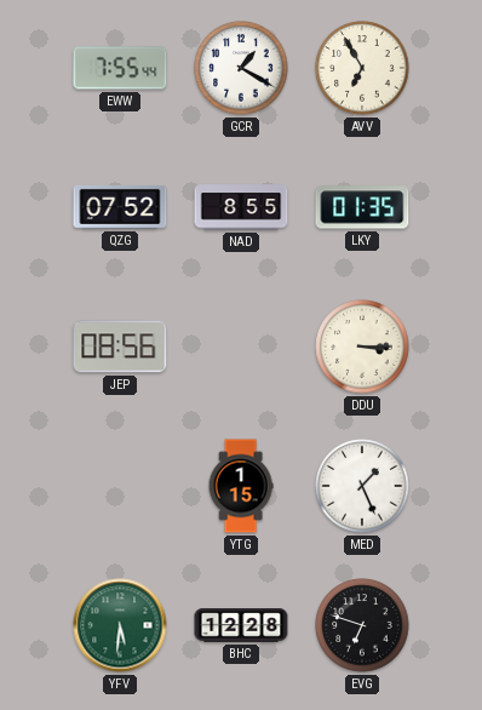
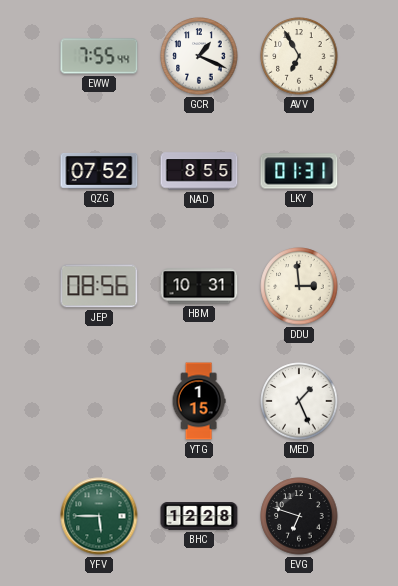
GCR: 1:20 -> 1:19 (199, 56)
LKY: 01:35 -> 01:31 (299, 171)
HBM: none -> 10:31 (199, 286)
DDU: 3:15 -> 2:59 (299, 286)
YFV: 5:31 -> 5:45 (99, 516)
